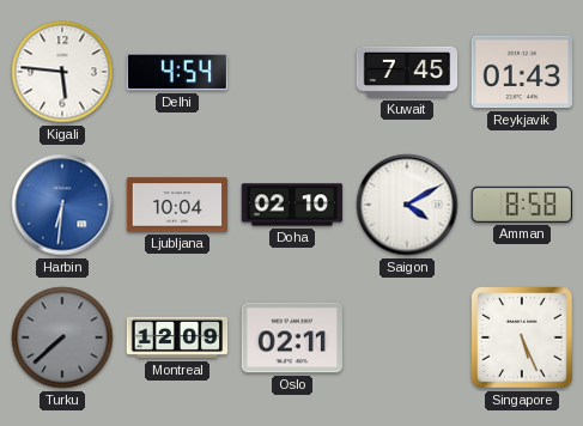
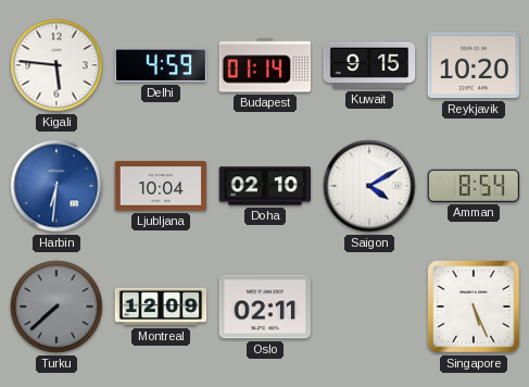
Delhi: 4:54 -> 4:59 (161, 65)
Budapest: none -> 01:14 (265, 65)
Kuwait: 7:45 -> 9:15 (369, 65)
Reykjavik: 01:43 -> 10:20 (473, 65)
Amman: 8:58 -> 8:54 (473, 186)
